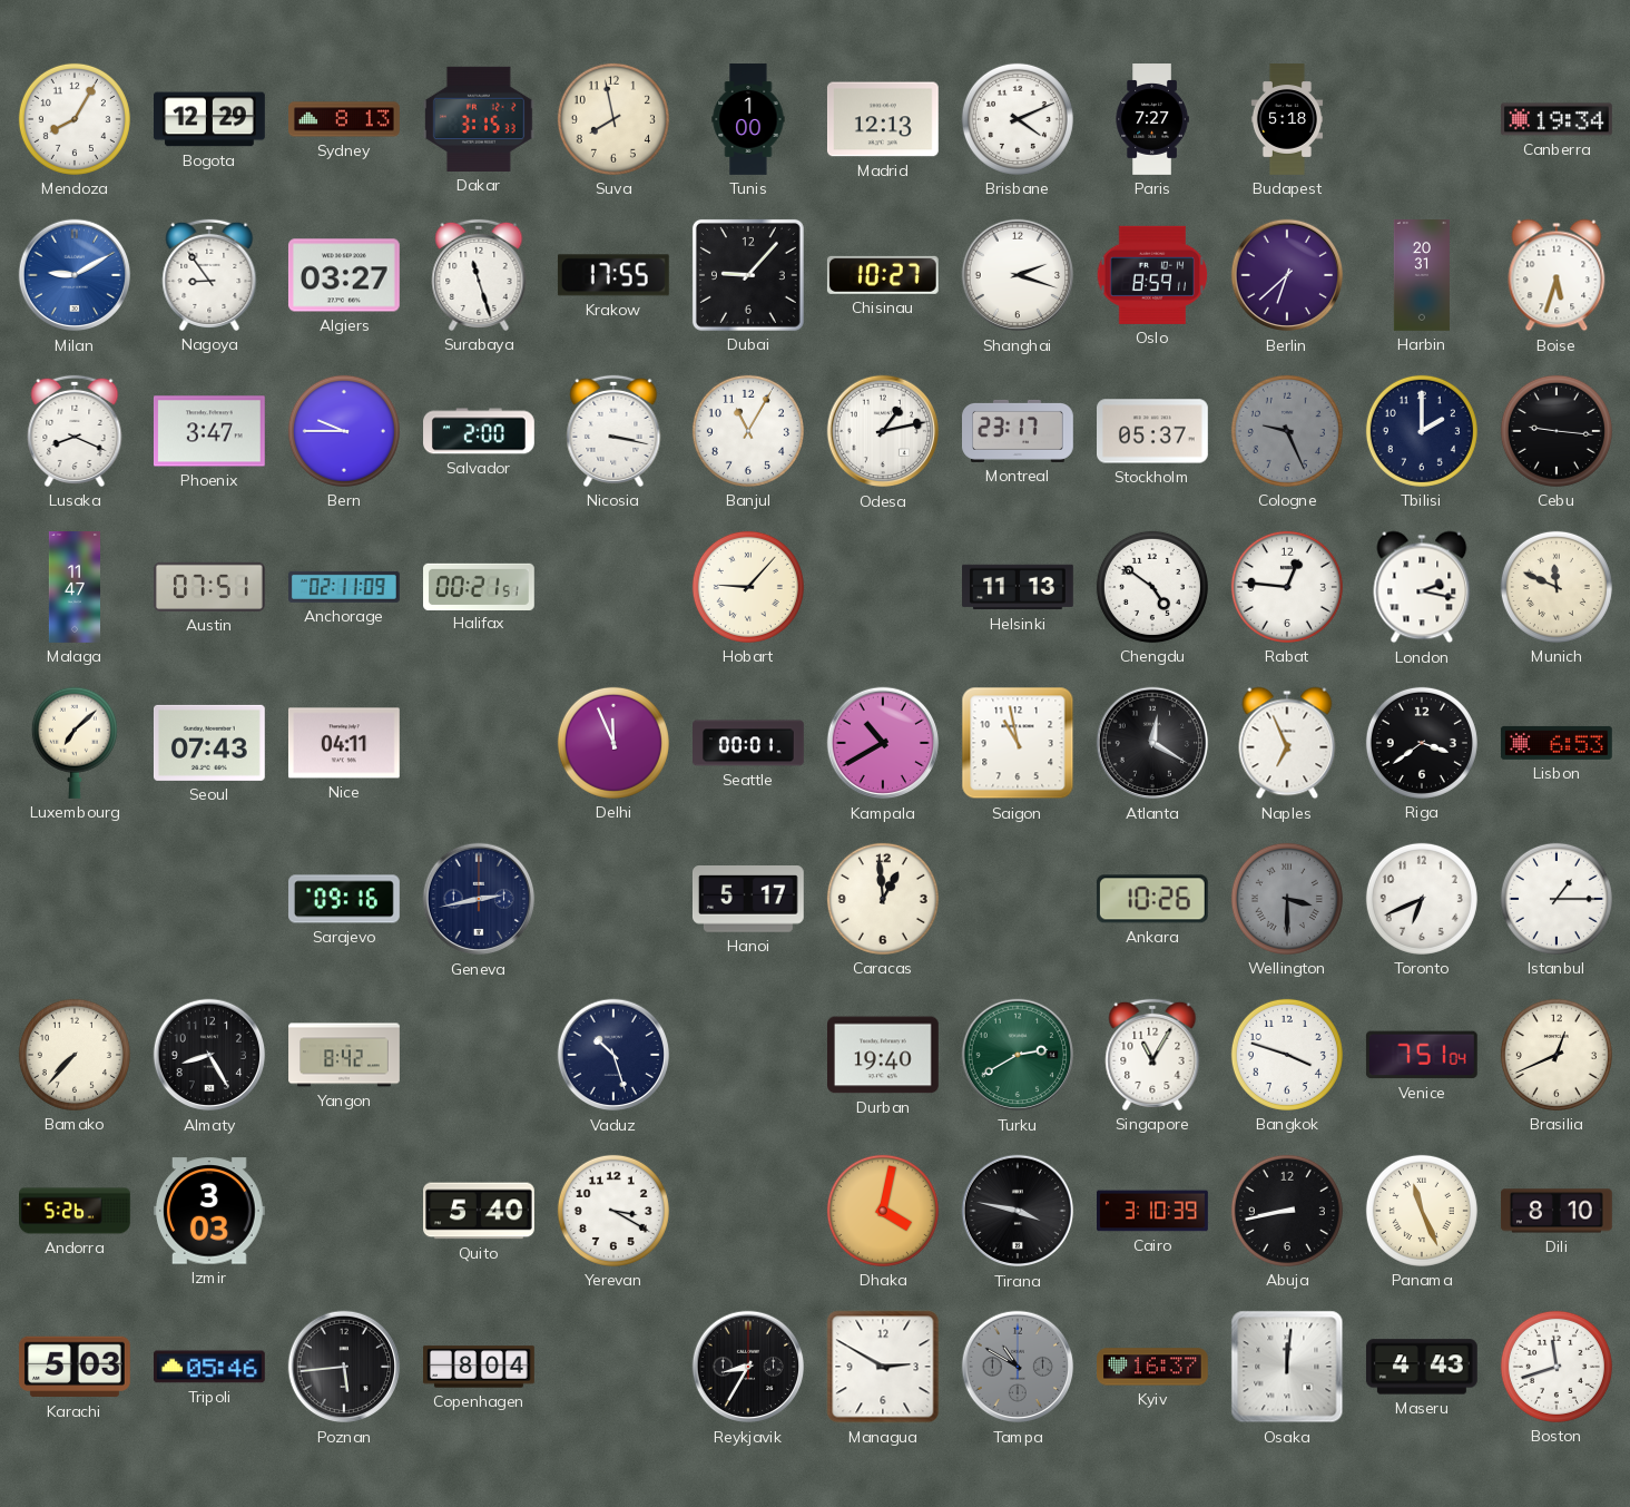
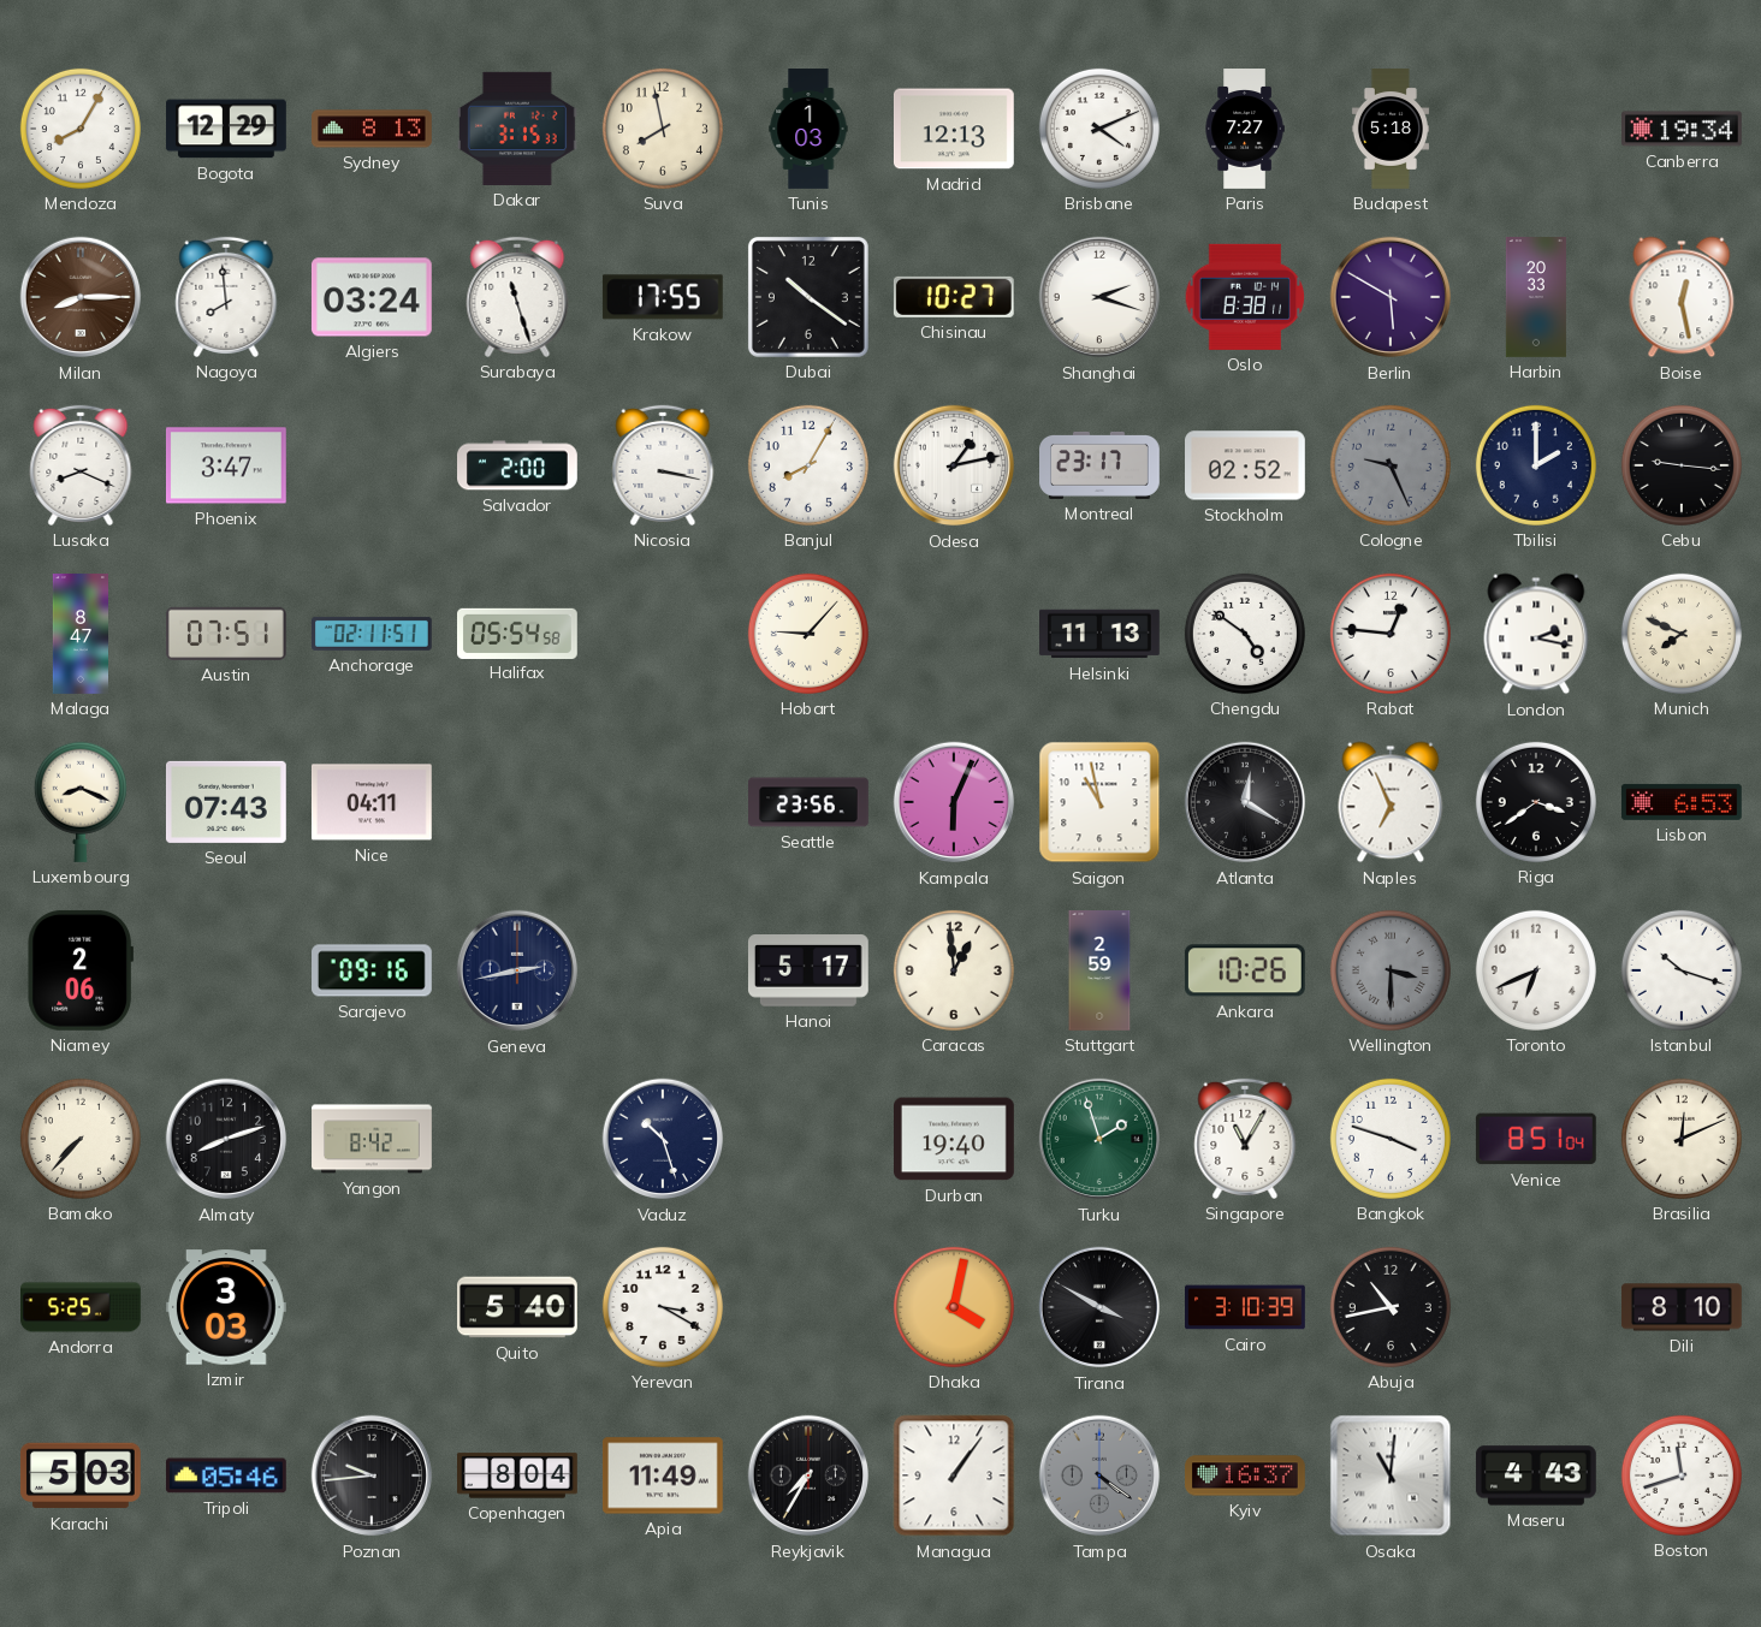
Tunis: 1:00 -> 1:03 (808, 129)
Milan: 9:10 -> 8:15 (81, 297)
Milan dial: blue -> brown (81, 297)
Nagoya: 8:54 -> 7:59 (226, 297)
Algiers: 03:27 -> 03:24 (372, 297)
Dubai: 9:07 -> 10:21 (808, 297)
Oslo: 8:59 -> 8:38 (1245, 297)
Berlin: 6:38 -> 5:50 (1391, 297)
Harbin: 20:31 -> 20:33 (1536, 298)
Boise: 5:33 -> 12:28 (1682, 297)
Bern: 9:45 -> none (344, 431)
Banjul: 11:05 -> 8:05 (808, 465)
Stockholm: 05:37 -> 02:52 (1246, 465)
Malaga: 11:47 -> 8:47 (79, 634)
Anchorage: 02:11:09 -> 02:11:51 (373, 634)
Halifax: 00:21 -> 05:54 (518, 633)
Munich: 11:49 -> 7:49 (1682, 634)
Luxembourg: 7:08 -> 8:19 (81, 802)
Delhi: 11:56 -> none (613, 743)
Seattle: 00:01 -> 23:56 (810, 802)
Kampala: 10:40 -> 6:04 (954, 802)
Niamey: none -> 2:06 (79, 970)
Stuttgart: none -> 2:59 (1099, 972)
Istanbul: 1:15 -> 10:18 (1682, 970)
Almaty: 8:25 -> 8:12 (226, 1139)
Turku: 2:40 -> 1:57 (1099, 1139)
Venice: 7:51 -> 8:51 (1536, 1139)
Brasilia: 12:41 -> 12:11 (1682, 1139)
Andorra: 5:26 -> 5:25 (82, 1307)
Tirana: 3:47 -> 3:50 (1099, 1307)
Abuja: 8:43 -> 10:43 (1391, 1307)
Panama: 11:26 -> none (1422, 1211)
Poznan: 5:44 -> 9:44 (372, 1475)
Apia: none -> 11:49 (663, 1475)
Reykjavik: 8:35 -> 7:35 (808, 1475)
Managua: 2:50 -> 1:06 (954, 1475)
Tampa: 10:50 -> 4:21 (1099, 1475)
Osaka: 12:01 -> 11:01 (1391, 1475)
